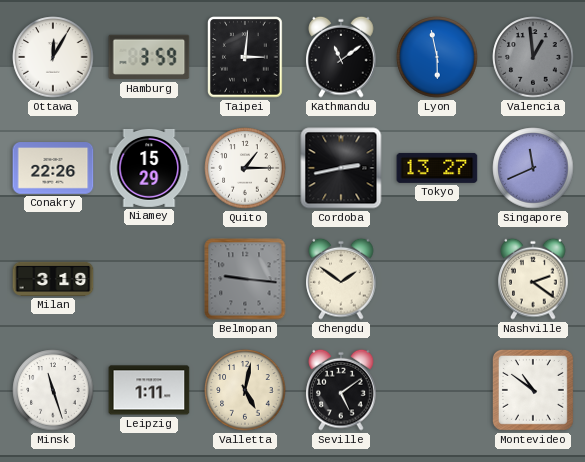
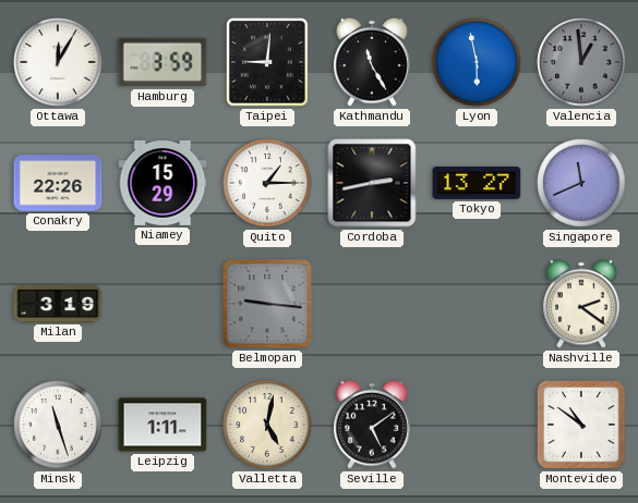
Taipei: 3:01 -> 9:01 (268, 62)
Kathmandu: 11:09 -> 11:25 (372, 62)
Chengdu: 1:51 -> none (341, 279)
